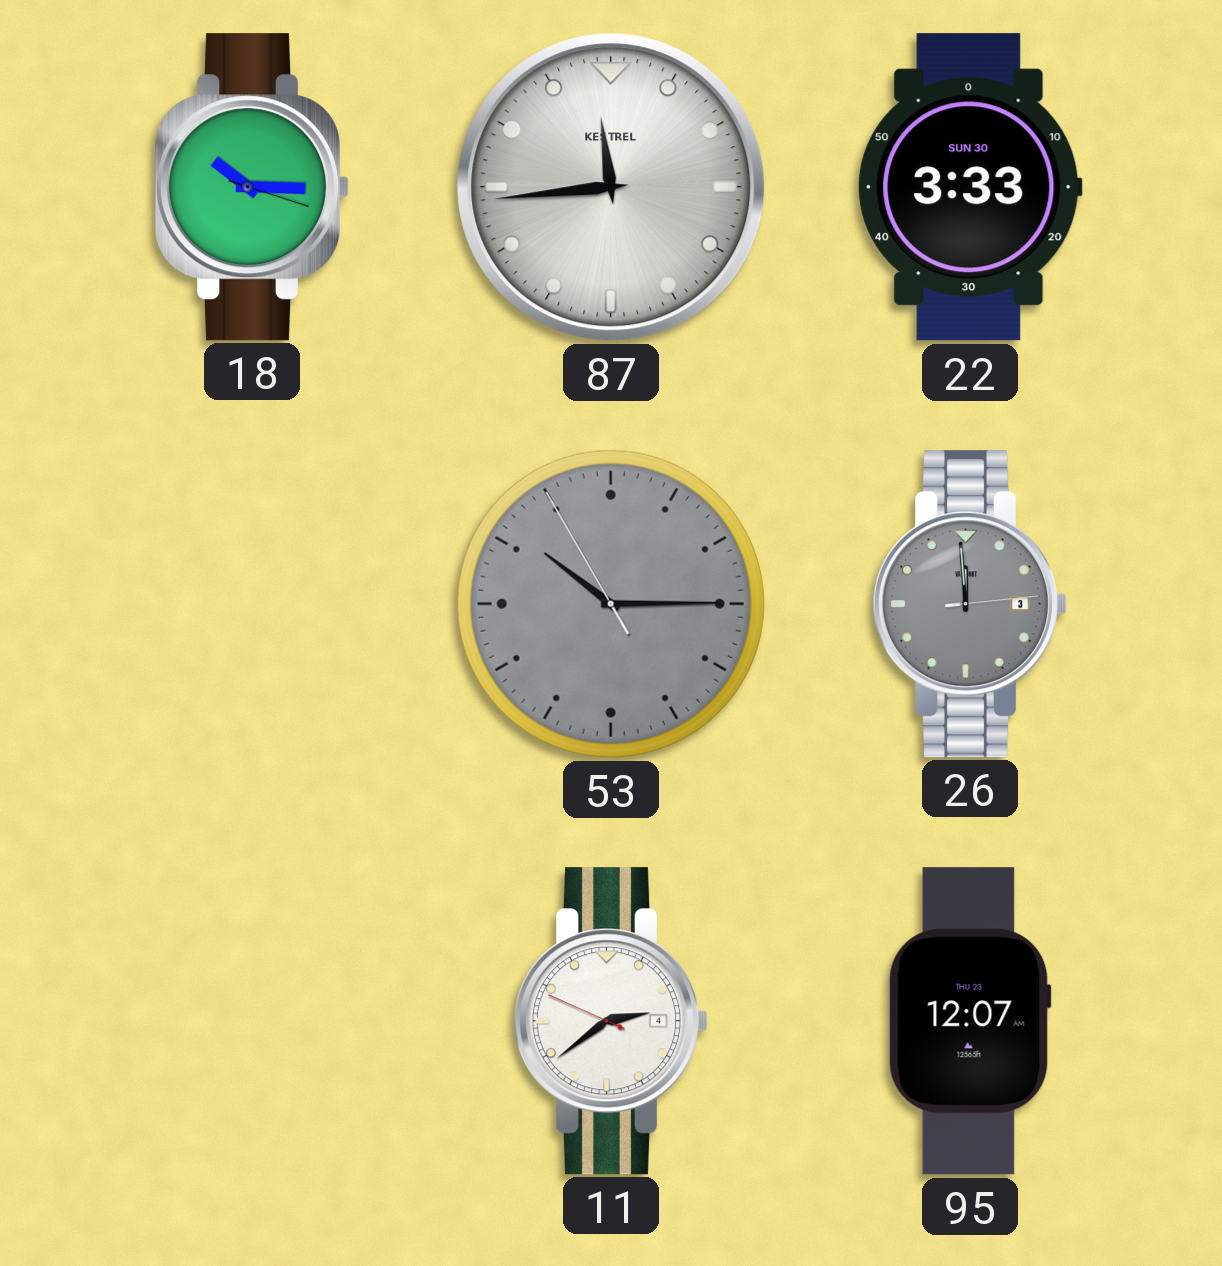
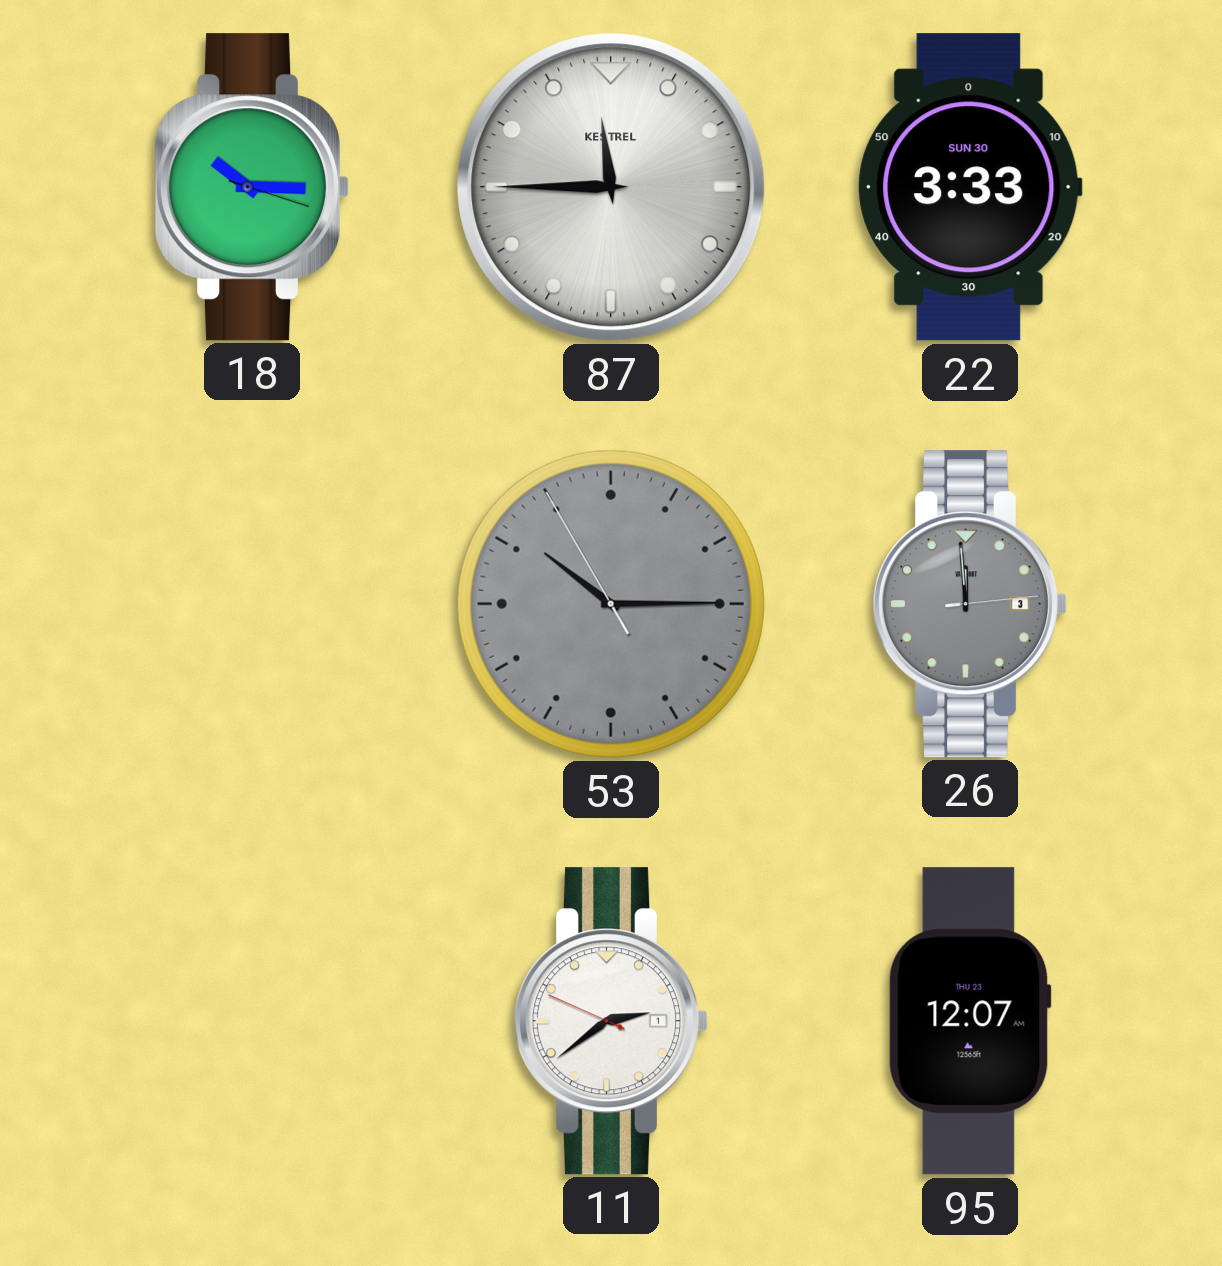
87: 11:44 -> 11:45 (611, 187)
11 date: 4 -> 1 (611, 1021)
